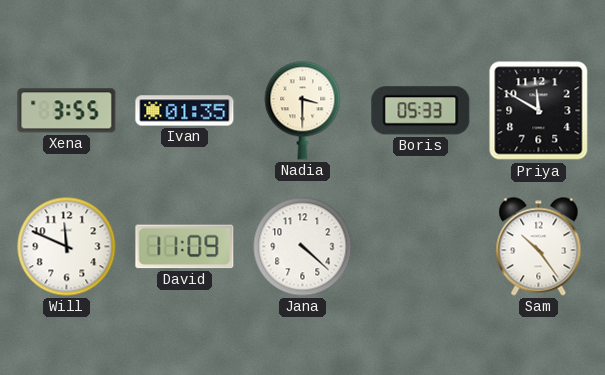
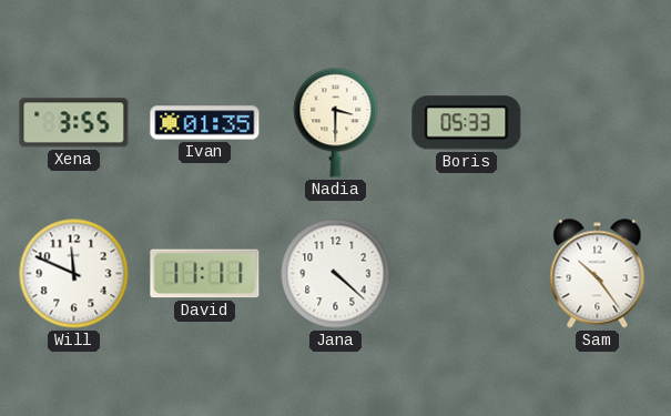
Priya: 11:50 -> none (539, 111)
David: 11:09 -> 11:11 (205, 274)
